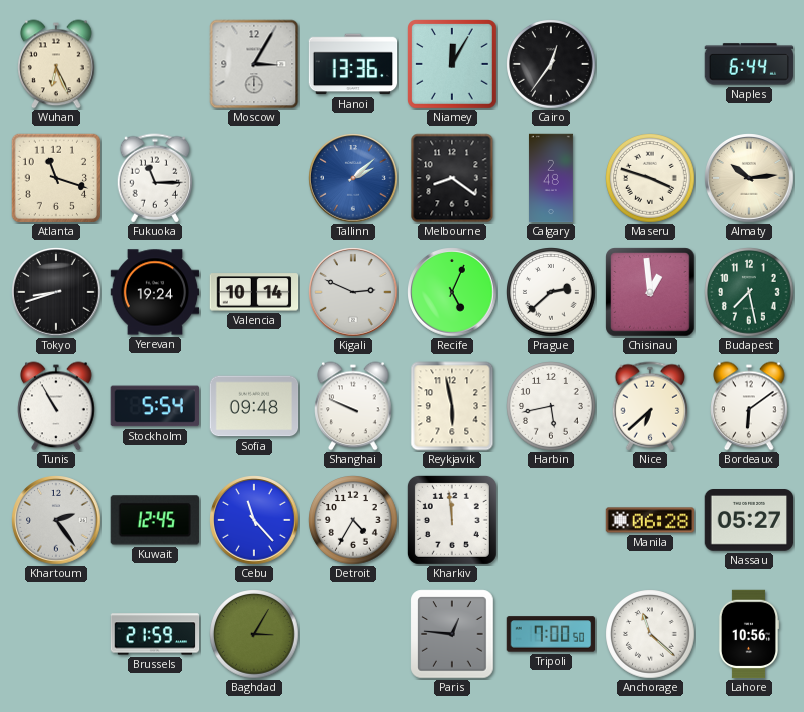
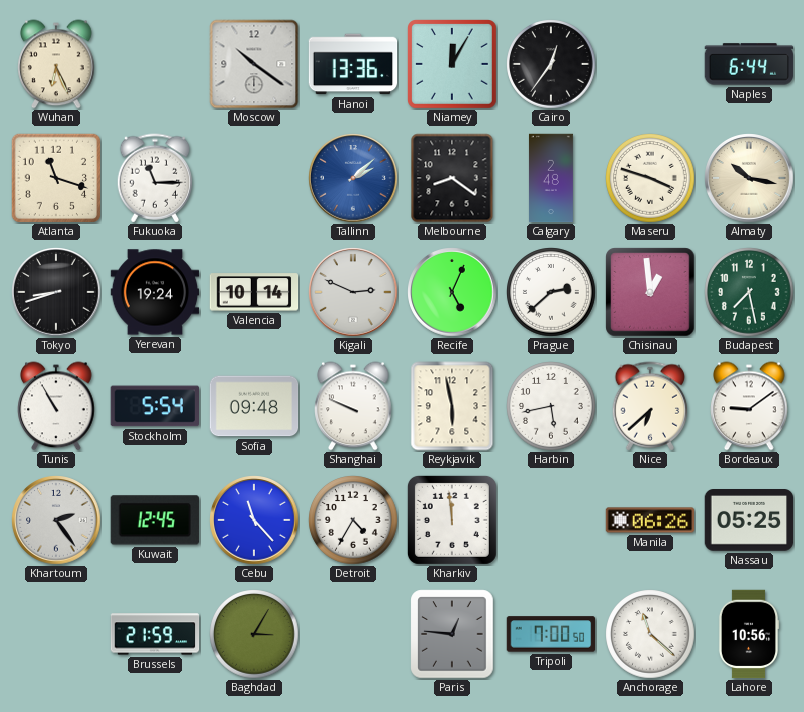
Moscow: 3:05 -> 10:21 (254, 64)
Almaty: 10:14 -> 10:17 (749, 178)
Bordeaux: 6:09 -> 9:09 (749, 406)
Manila: 06:28 -> 06:26 (650, 520)
Nassau: 05:27 -> 05:25 (749, 521)
